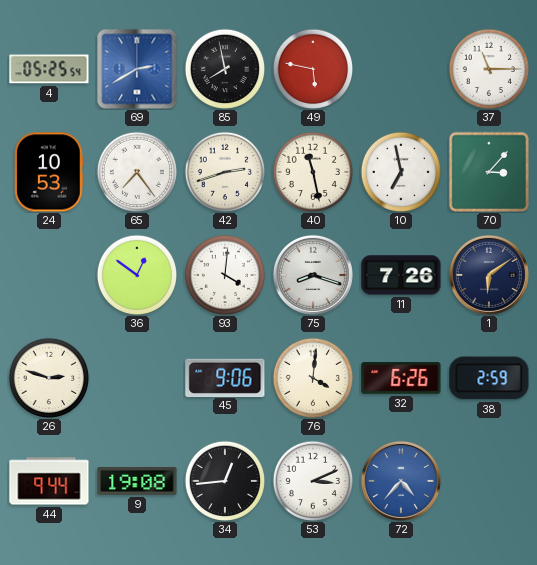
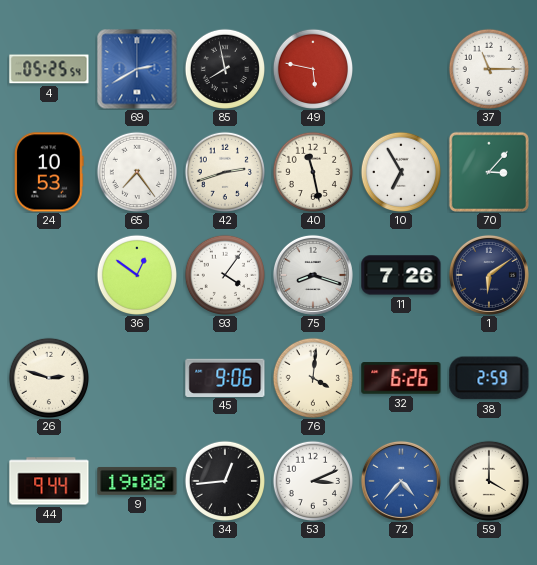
10: 6:58 -> 6:55 (400, 171)
93: 4:01 -> 4:06 (224, 274)
59: none -> 4:00 (488, 480)
